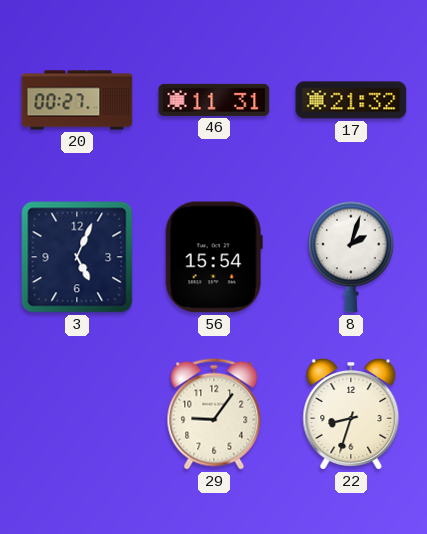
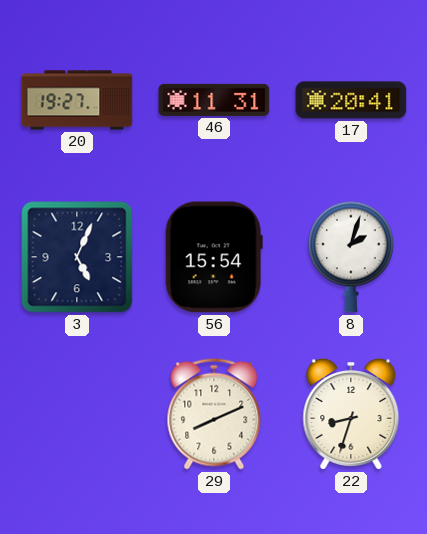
20: 00:27 -> 19:27 (77, 100)
17: 21:32 -> 20:41 (351, 100)
29: 9:06 -> 8:11 (214, 414)
